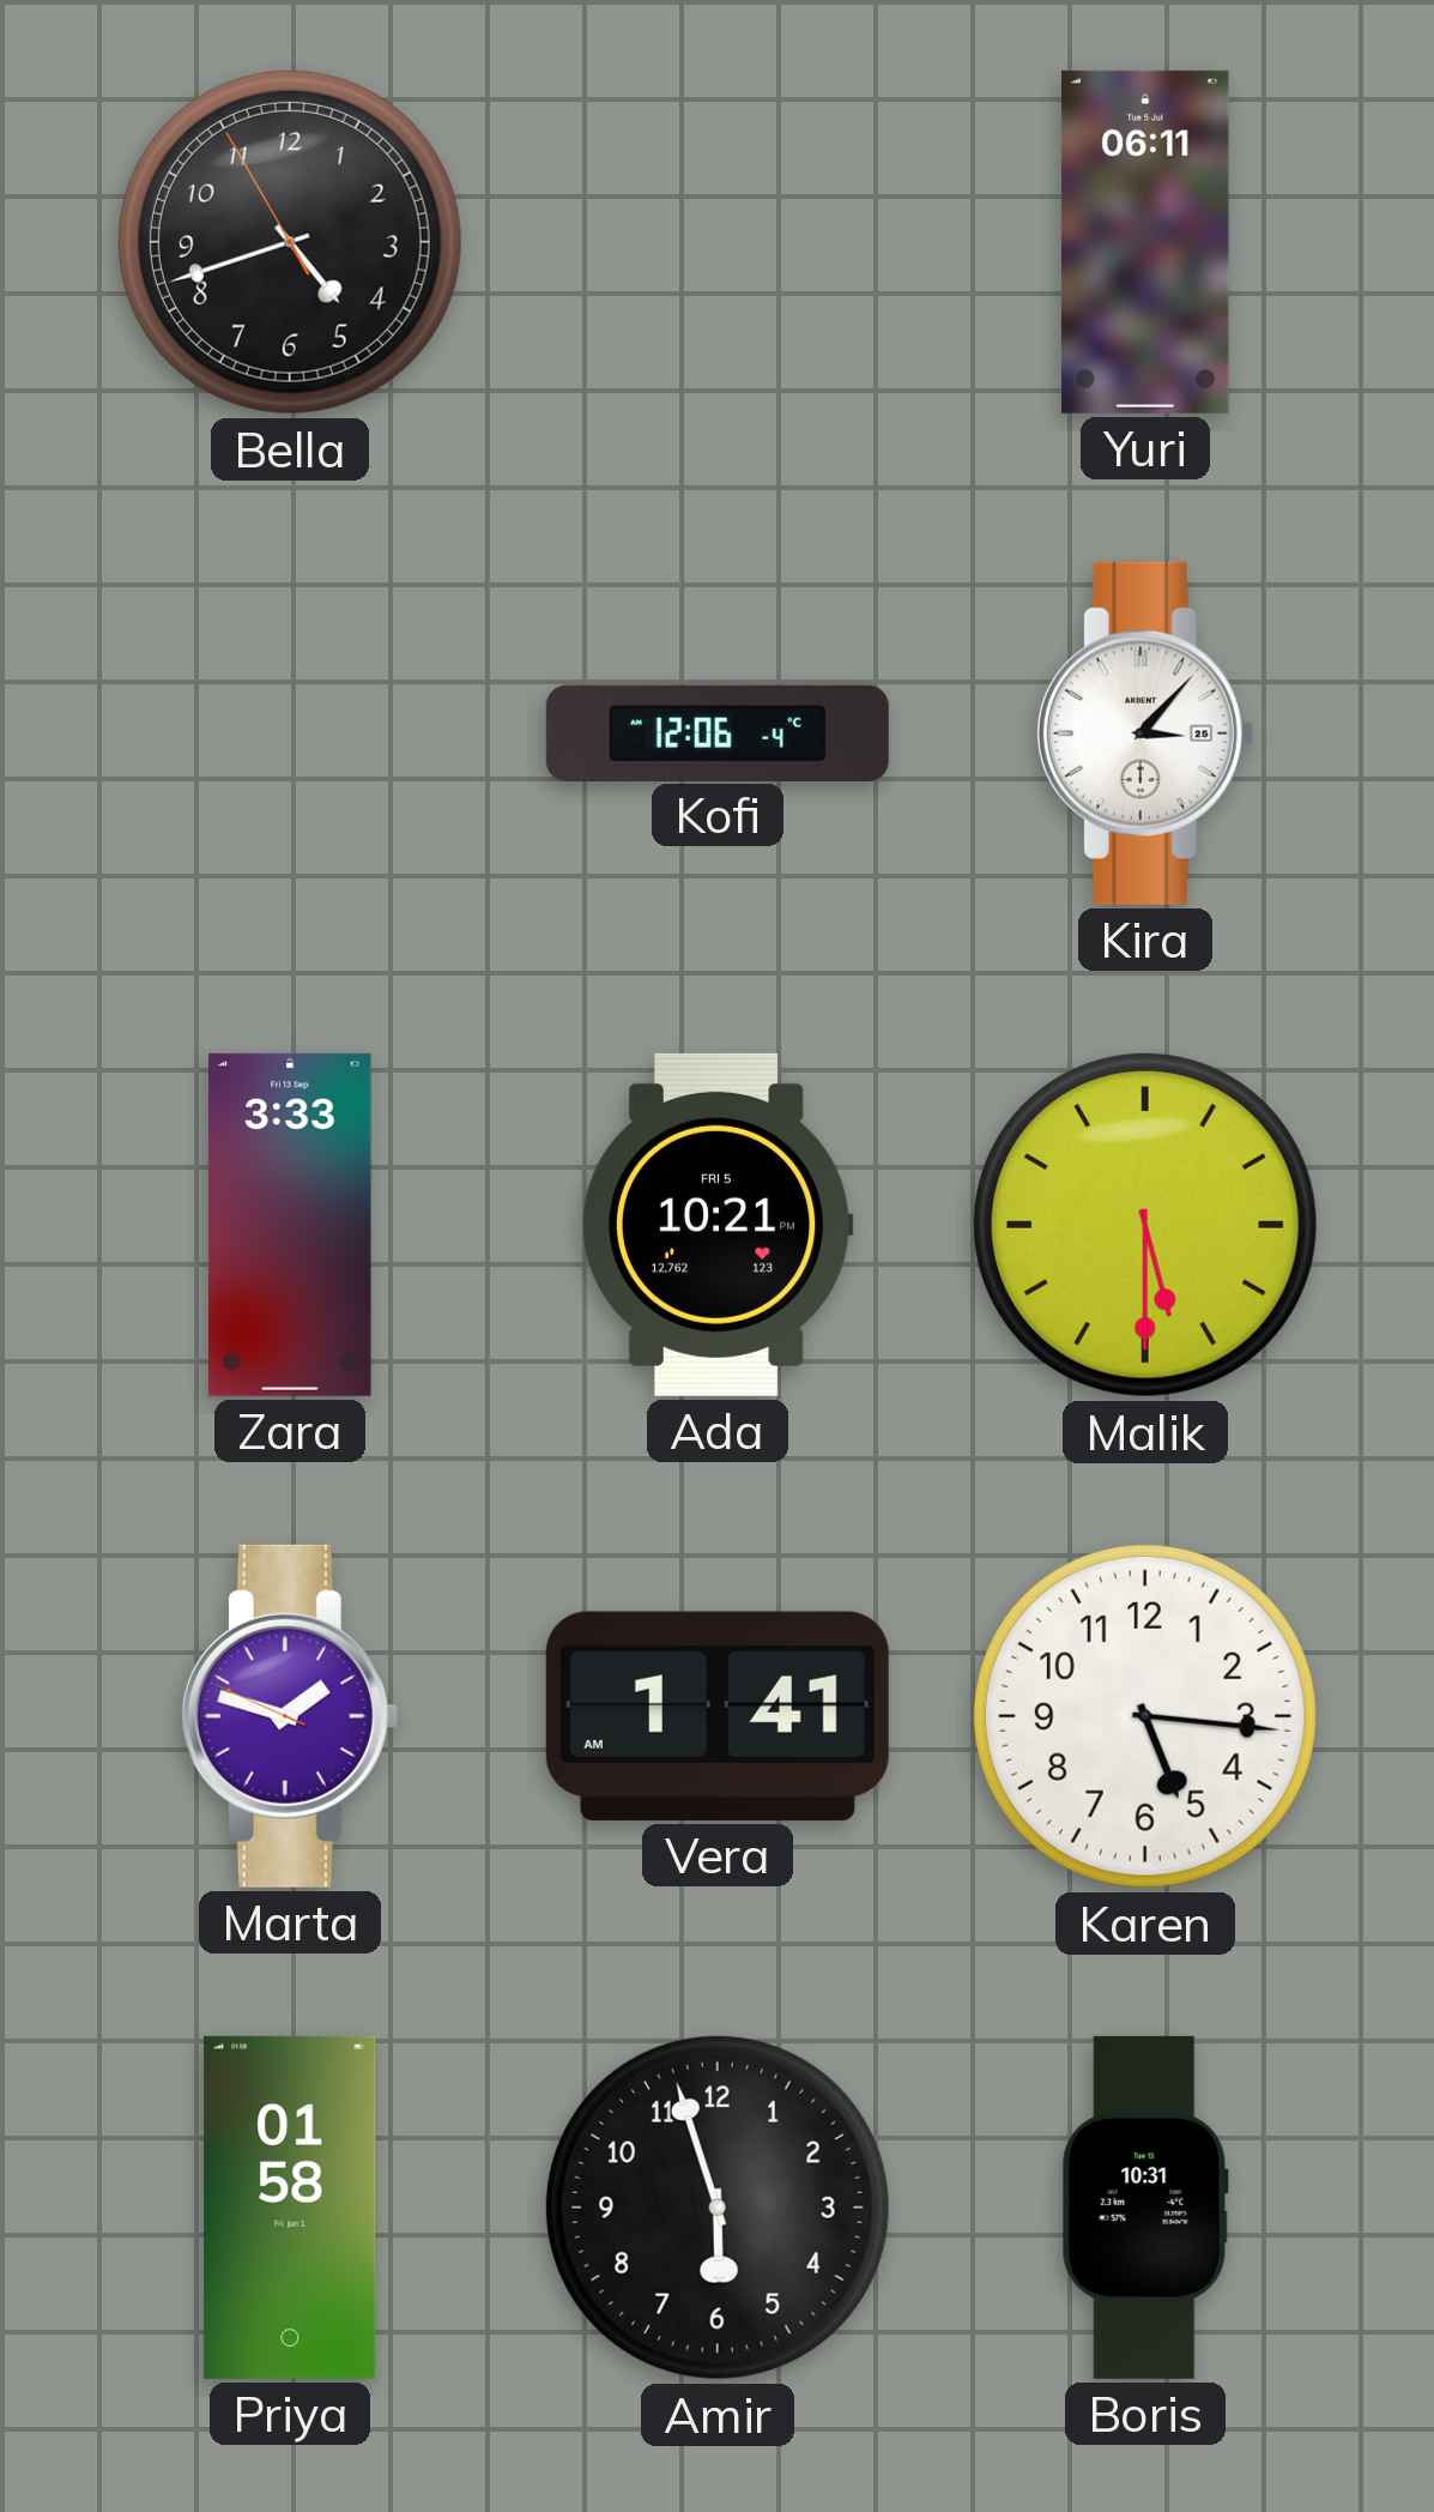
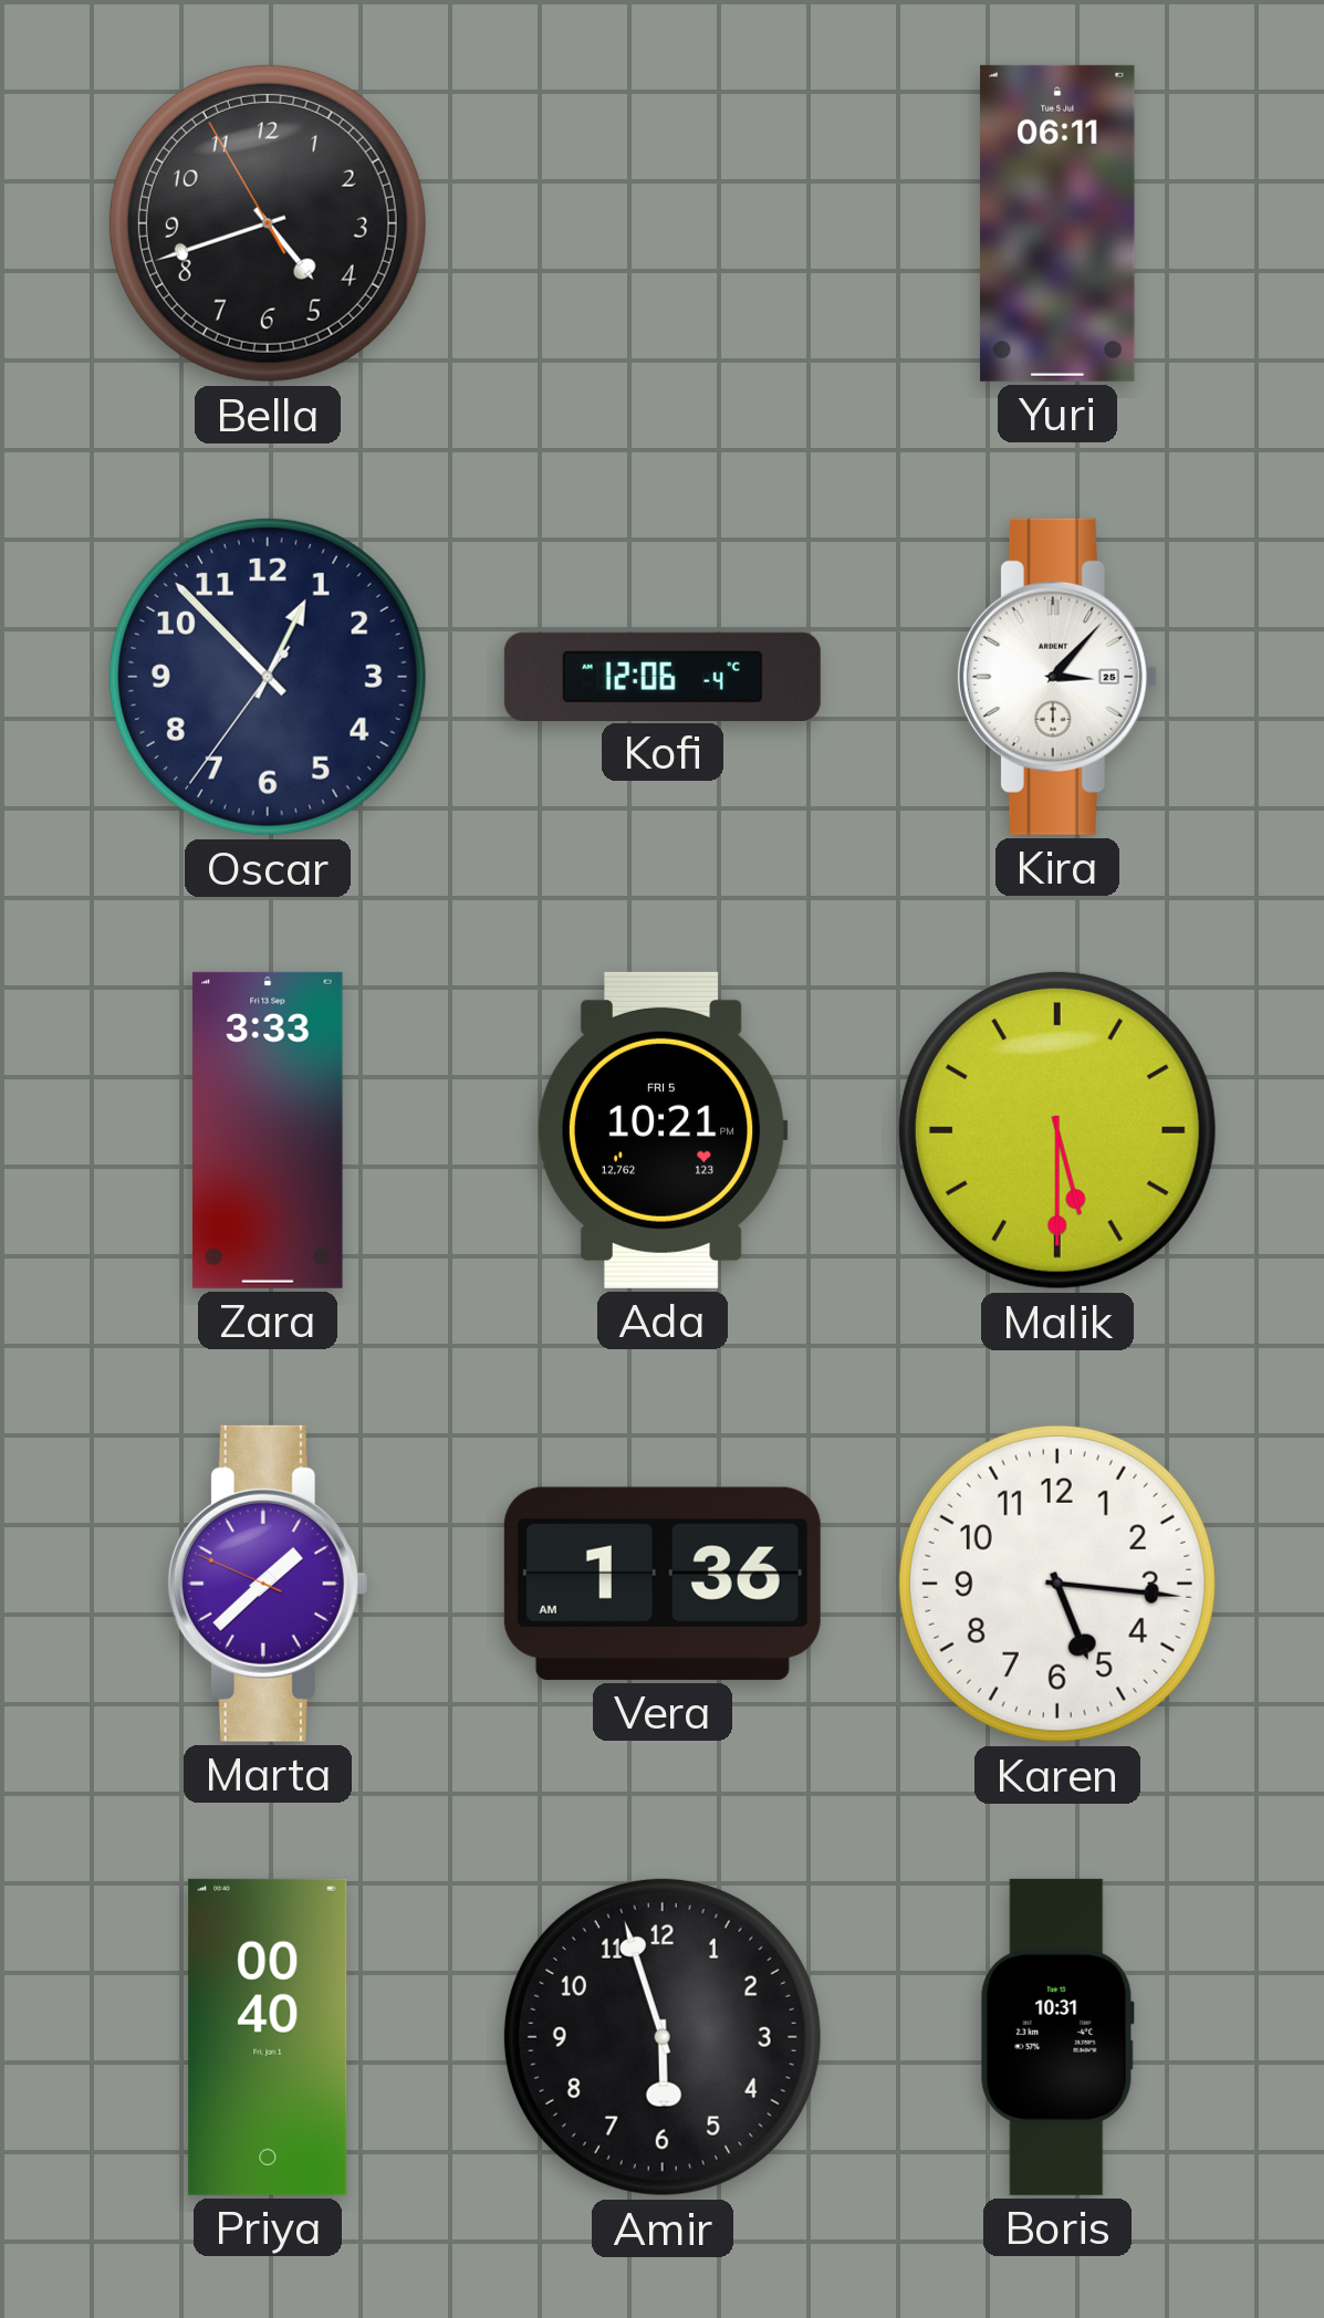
Oscar: none -> 12:52 (268, 677)
Marta: 1:47 -> 1:37 (267, 1584)
Vera: 1:41 -> 1:36 (663, 1584)
Priya: 01:58 -> 00:40 (268, 2037)
